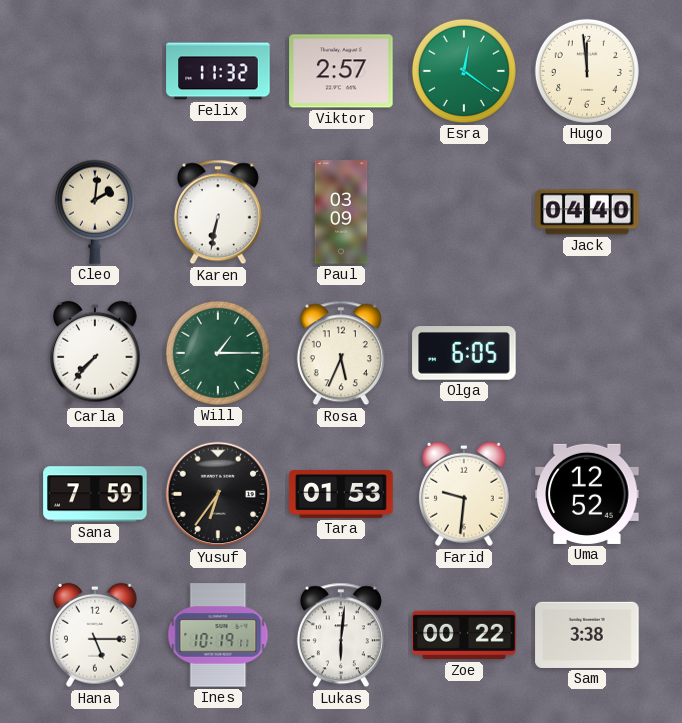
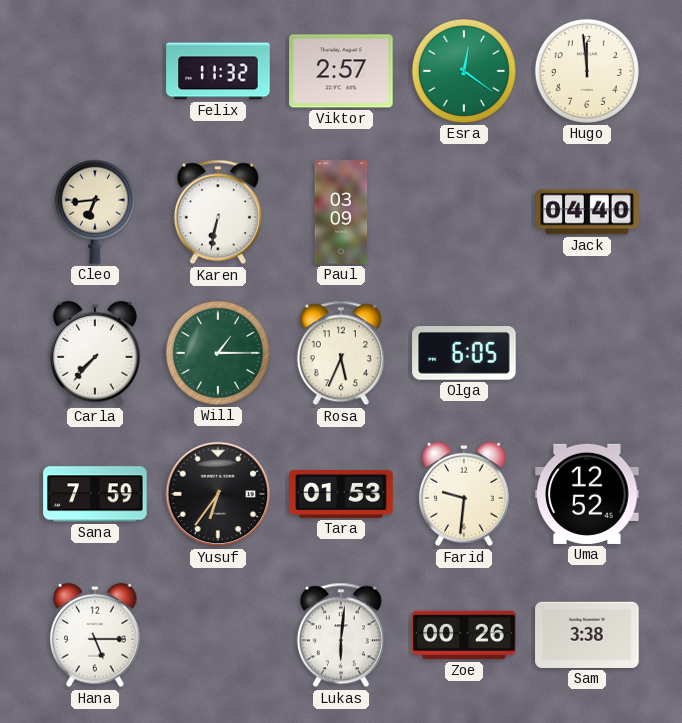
Cleo: 2:01 -> 6:44 (95, 212)
Ines: 10:19 -> none (218, 635)
Zoe: 00:22 -> 00:26 (464, 635)
